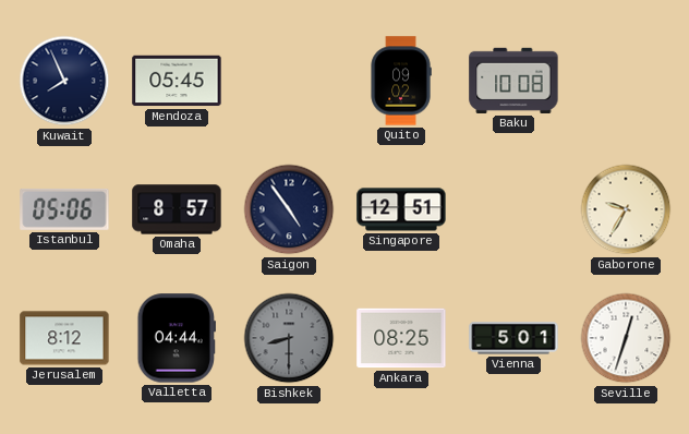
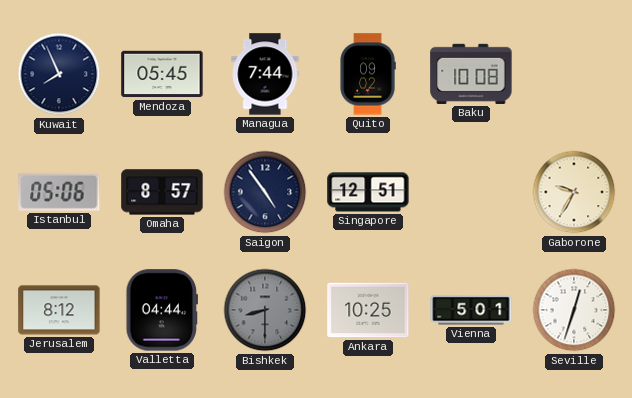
Managua: none -> 7:44 (265, 74)
Ankara: 08:25 -> 10:25 (368, 310)
